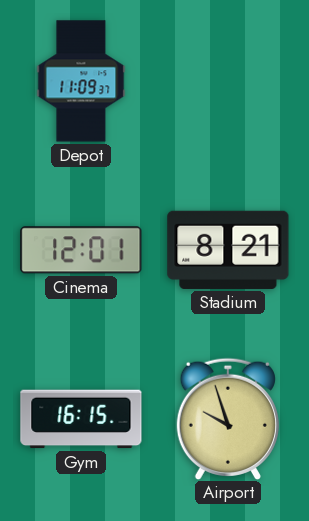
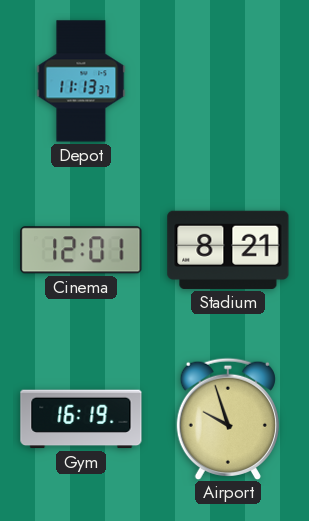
Depot: 11:09 -> 11:13 (81, 81)
Gym: 16:15 -> 16:19 (81, 419)
